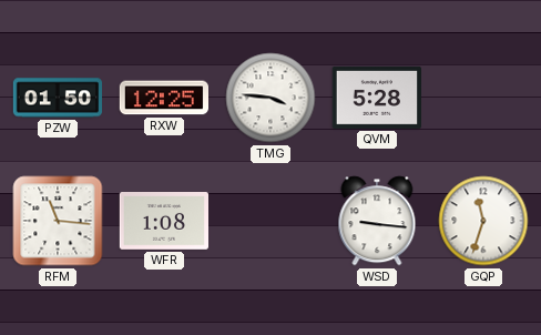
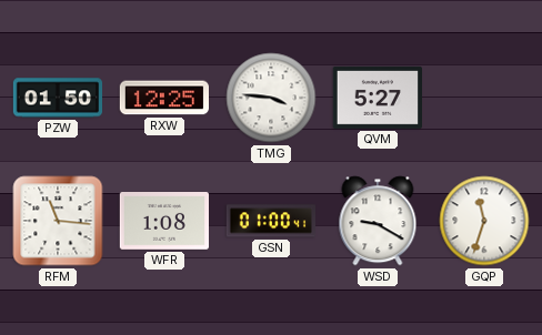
QVM: 5:28 -> 5:27 (377, 98)
GSN: none -> 01:00 (270, 221)
WSD: 9:16 -> 9:20 (378, 221)
